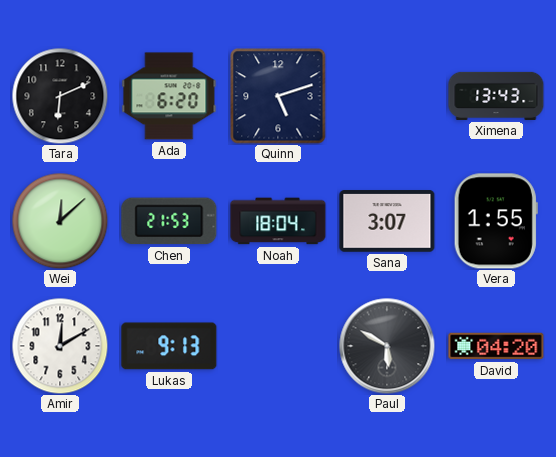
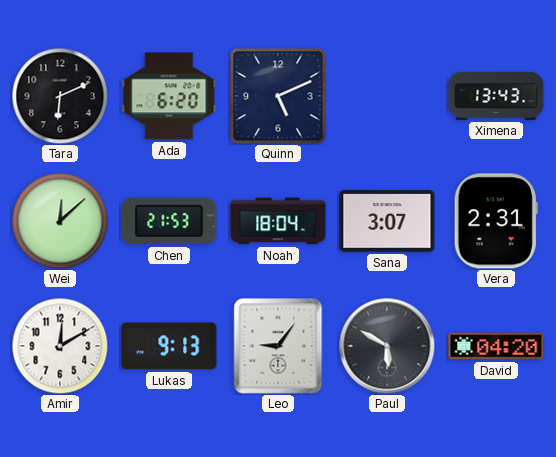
Quinn: 5:12 -> 5:11 (278, 96)
Vera: 1:55 -> 2:31 (496, 221)
Leo: none -> 9:06 (278, 346)
